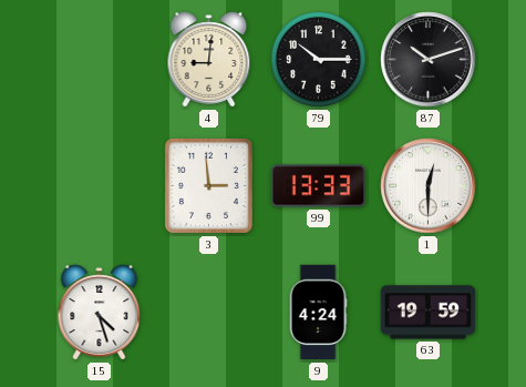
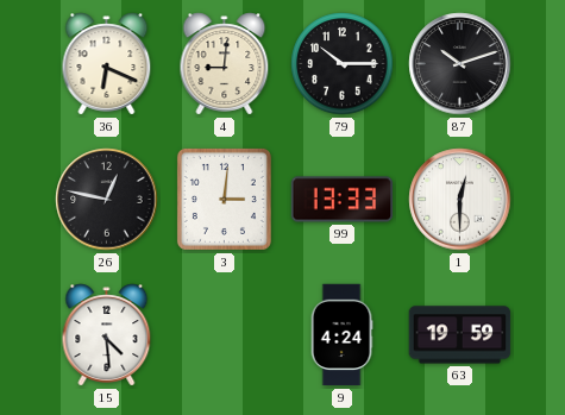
36: none -> 6:19 (107, 64)
26: none -> 12:47 (107, 200)
3: 2:59 -> 3:01 (224, 199)
15: 4:27 -> 4:29 (107, 335)
